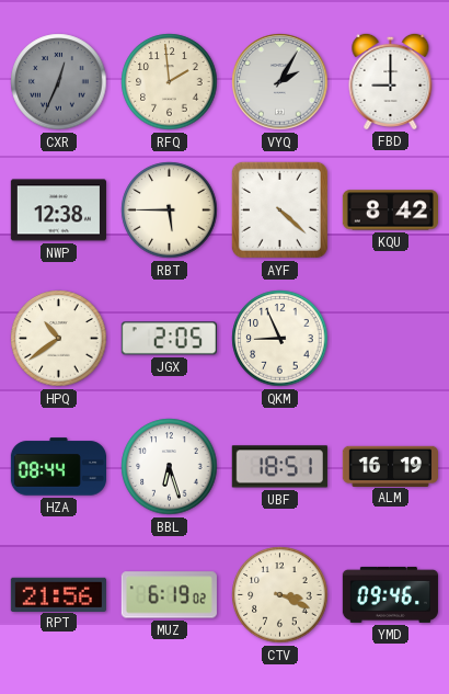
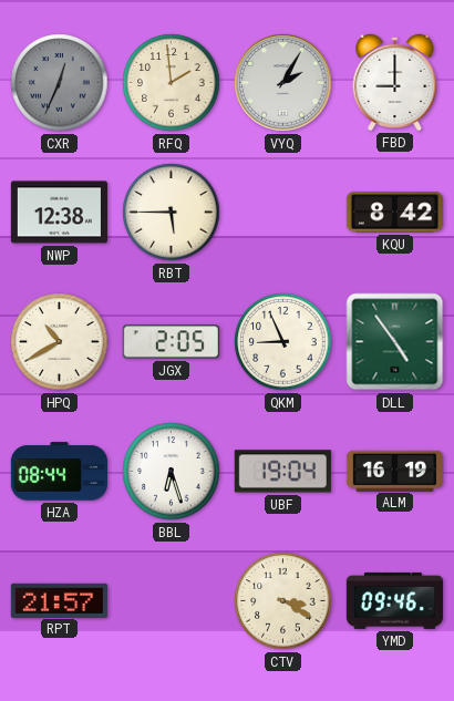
AYF: 4:22 -> none (279, 209)
HPQ: 10:39 -> 10:40 (60, 342)
DLL: none -> 4:54 (395, 342)
UBF: 18:51 -> 19:04 (282, 472)
RPT: 21:56 -> 21:57 (59, 600)
MUZ: 6:19 -> none (169, 595)
CTV: 3:19 -> 3:20 (283, 601)
